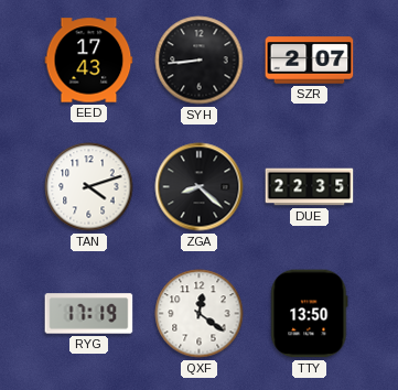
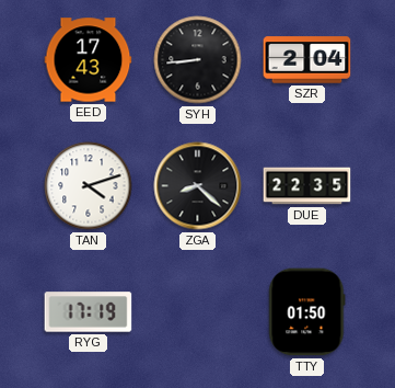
SZR: 2:07 -> 2:04 (307, 60)
QXF: 12:21 -> none (200, 314)
TTY: 13:50 -> 01:50 (307, 312)
